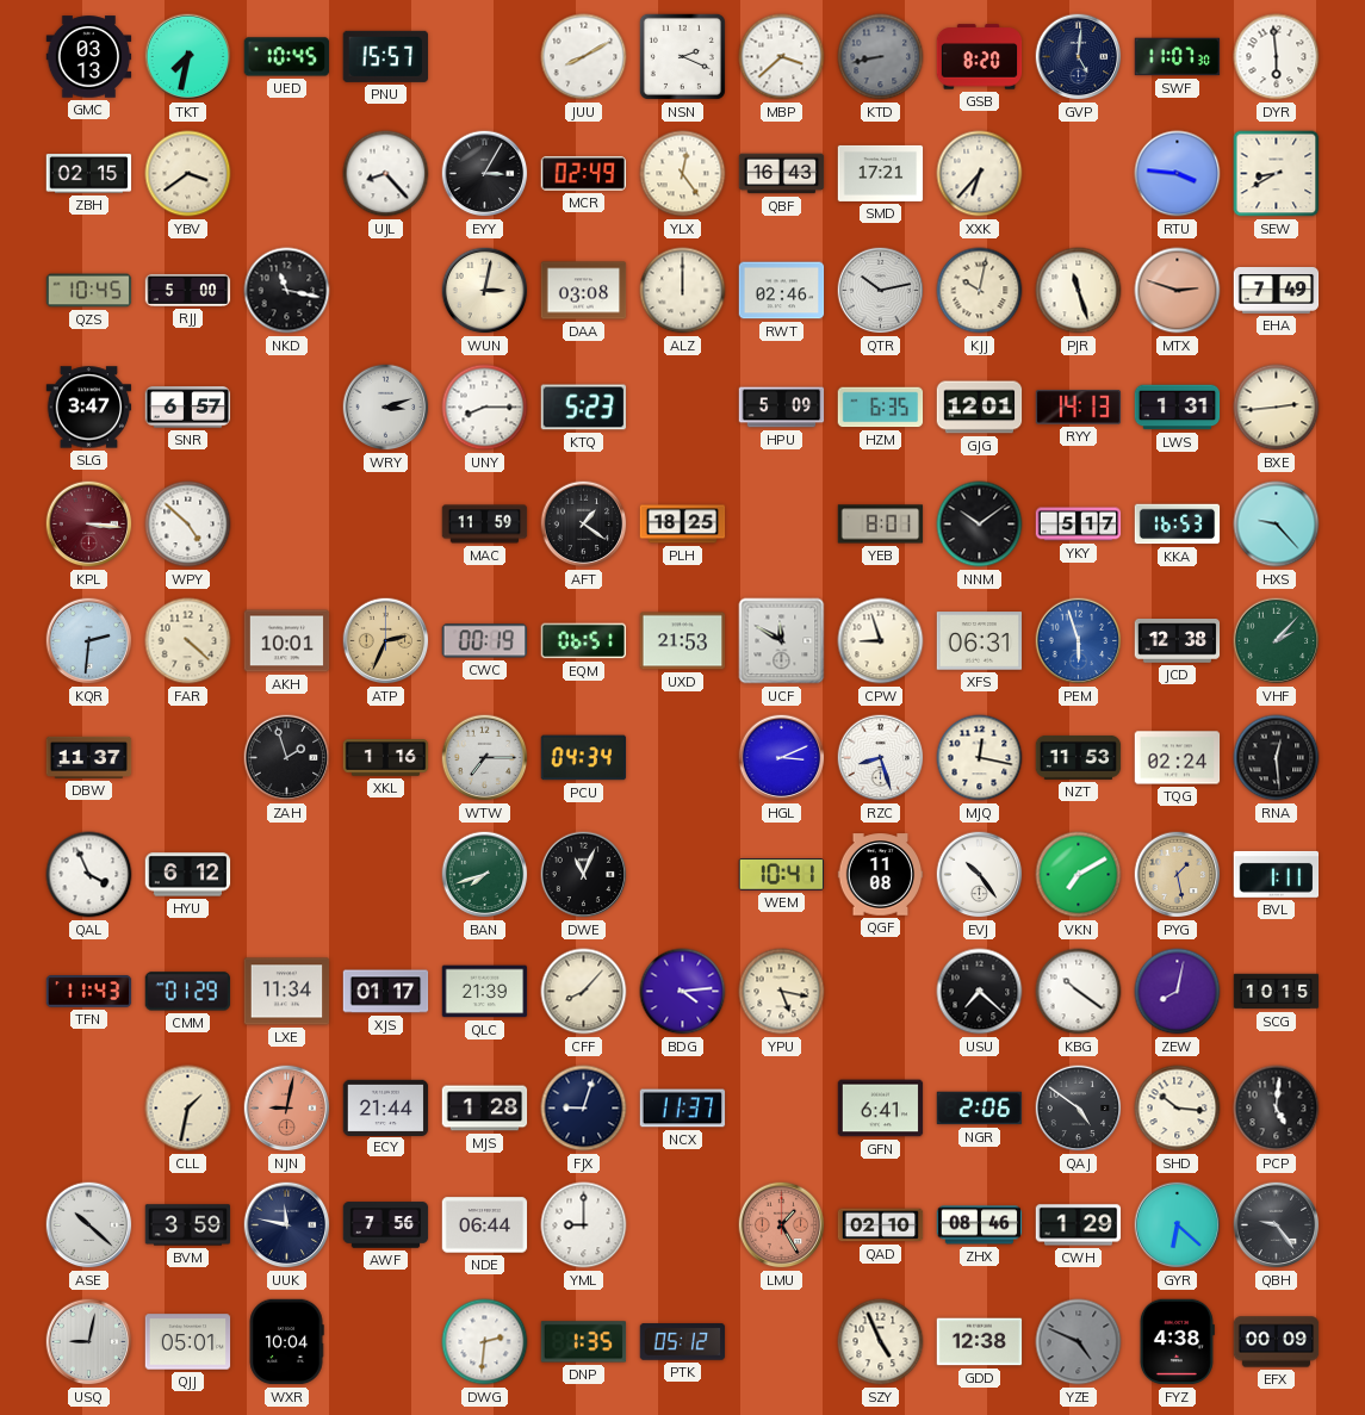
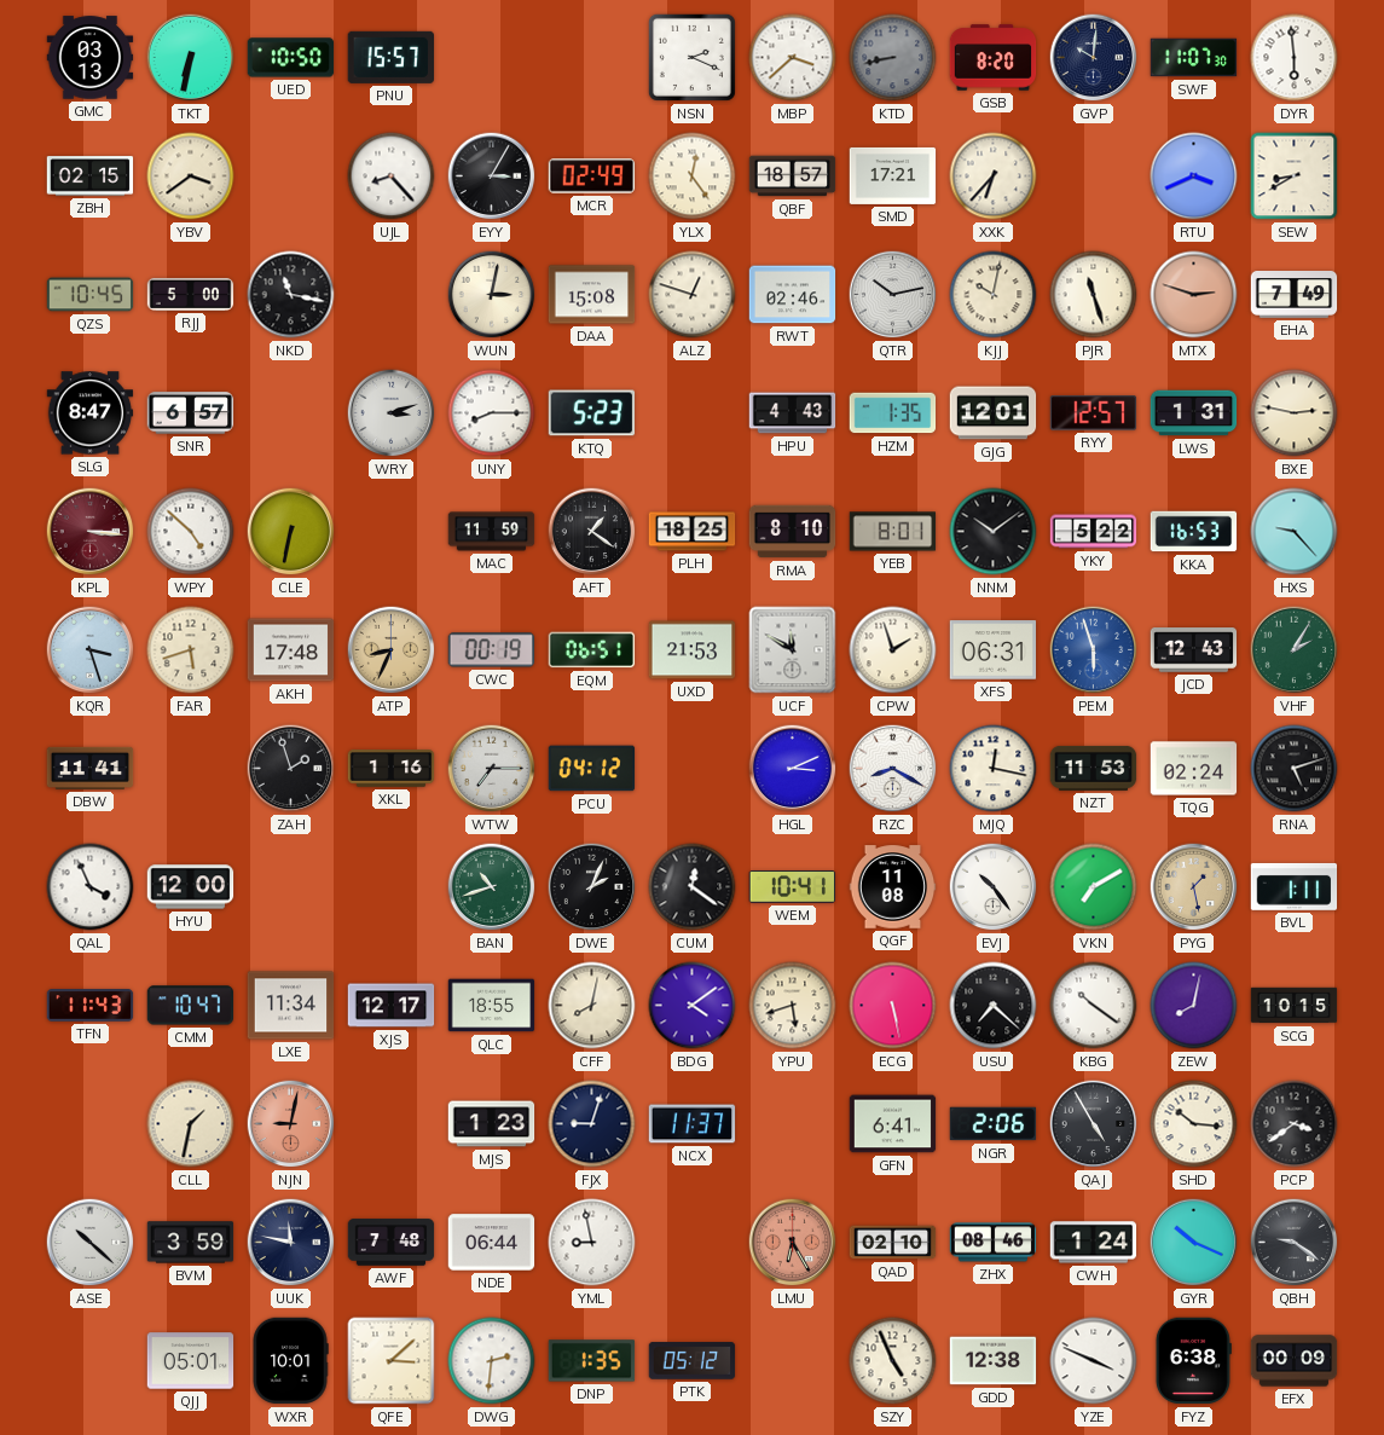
TKT: 7:32 -> 6:32 (191, 58)
UED: 10:45 -> 10:50 (291, 58)
JUU: 8:10 -> none (584, 57)
GVP: 5:01 -> 10:01 (1094, 58)
QBF: 16:43 -> 18:57 (793, 177)
RTU: 3:46 -> 3:41 (1194, 177)
DAA: 03:08 -> 15:08 (592, 295)
ALZ: 12:00 -> 12:48 (693, 295)
SLG: 3:47 -> 8:47 (91, 413)
HPU: 5:09 -> 4:43 (793, 413)
HZM: 6:35 -> 1:35 (893, 413)
RYY: 14:13 -> 12:57 (1094, 413)
BXE: 2:44 -> 2:47 (1295, 413)
CLE: none -> 6:32 (291, 532)
RMA: none -> 8:10 (793, 532)
YKY: 5:17 -> 5:22 (1094, 532)
KQR: 2:31 -> 3:27 (91, 650)
FAR: 4:22 -> 5:42 (191, 650)
AKH: 10:01 -> 17:48 (291, 650)
ATP: 2:34 -> 8:34 (392, 650)
CPW: 8:57 -> 1:57 (893, 650)
JCD: 12:38 -> 12:43 (1194, 650)
VHF: 2:07 -> 2:05 (1295, 650)
DBW: 11:37 -> 11:41 (91, 768)
PCU: 04:34 -> 04:12 (592, 769)
RZC: 8:27 -> 8:20 (893, 769)
RNA: 12:29 -> 5:12 (1295, 769)
HYU: 6:12 -> 12:00 (191, 887)
BAN: 7:42 -> 10:42 (492, 887)
DWE: 11:04 -> 2:04 (592, 887)
CUM: none -> 12:21 (693, 887)
CMM: 01:29 -> 10:47 (190, 1006)
XJS: 01:17 -> 12:17 (392, 1006)
QLC: 21:39 -> 18:55 (492, 1006)
CFF: 8:07 -> 8:02 (592, 1006)
BDG: 4:14 -> 4:09 (693, 1006)
YPU: 5:17 -> 5:42 (793, 1006)
ECG: none -> 5:28 (893, 1006)
ECY: 21:44 -> none (386, 1107)
MJS: 1:28 -> 1:23 (492, 1124)
QAJ: 4:51 -> 4:55 (1094, 1124)
PCP: 5:01 -> 3:39 (1295, 1124)
AWF: 7:56 -> 7:48 (392, 1243)
YML: 9:00 -> 8:58 (592, 1243)
LMU: 1:25 -> 6:25 (793, 1243)
CWH: 1:29 -> 1:24 (1094, 1243)
GYR: 6:22 -> 10:19 (1194, 1243)
QBH: 9:24 -> 9:21 (1295, 1243)
USQ: 9:02 -> none (89, 1342)
WXR: 10:04 -> 10:01 (290, 1361)
QFE: none -> 3:08 (392, 1361)
YZE: 4:49 -> 3:49 (1094, 1361)
YZE dial: grey -> white (1094, 1361)
FYZ: 4:38 -> 6:38 (1193, 1361)
